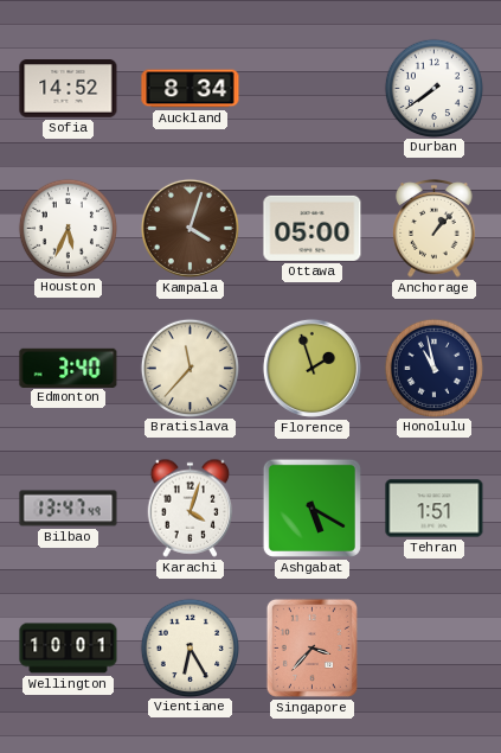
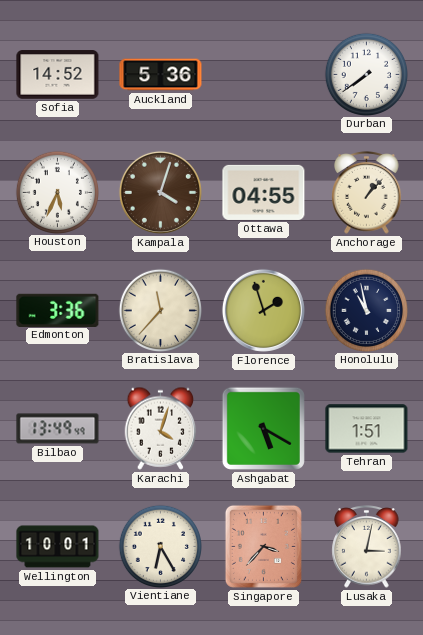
Auckland: 8:34 -> 5:36 (161, 75)
Ottawa: 05:00 -> 04:55 (264, 192)
Edmonton: 3:40 -> 3:36 (58, 310)
Bilbao: 13:47 -> 13:49 (58, 429)
Lusaka: none -> 3:02 (367, 547)
